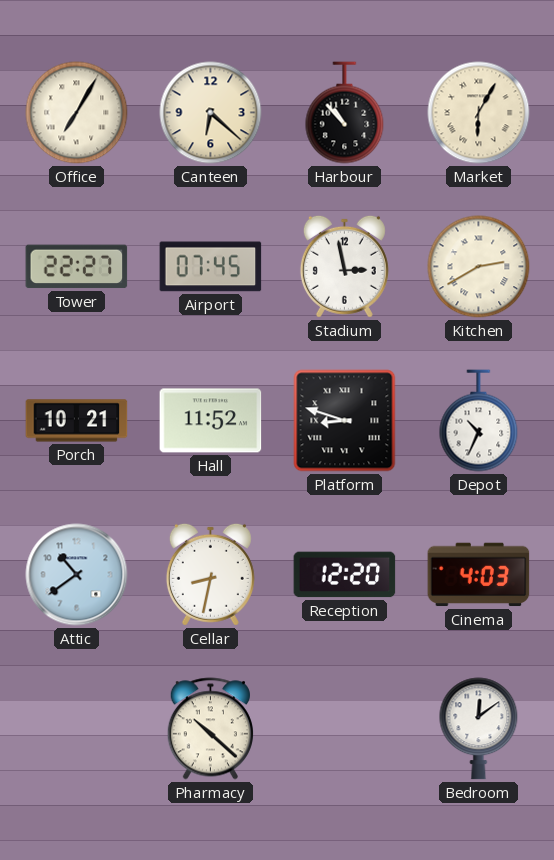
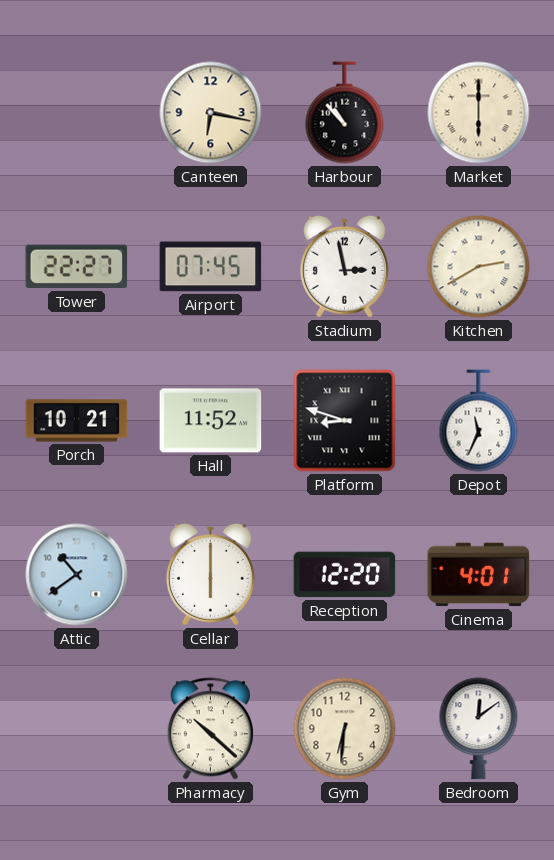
Office: 7:05 -> none (77, 113)
Canteen: 6:22 -> 6:17 (211, 113)
Market: 6:05 -> 6:00 (479, 113)
Depot: 10:34 -> 11:34 (479, 421)
Cellar: 8:32 -> 6:00 (210, 574)
Cinema: 4:03 -> 4:01 (479, 575)
Gym: none -> 6:31 (345, 729)
